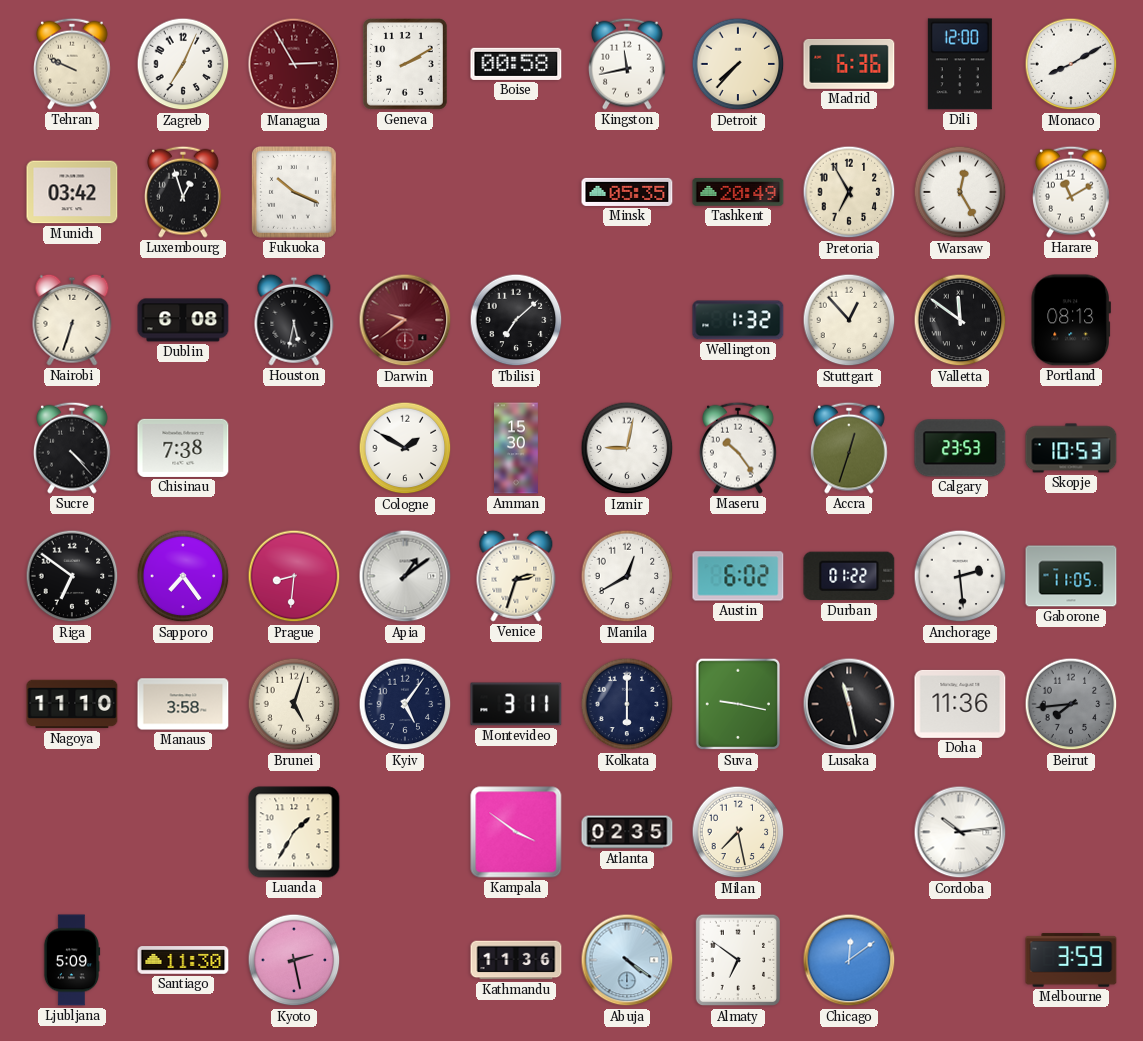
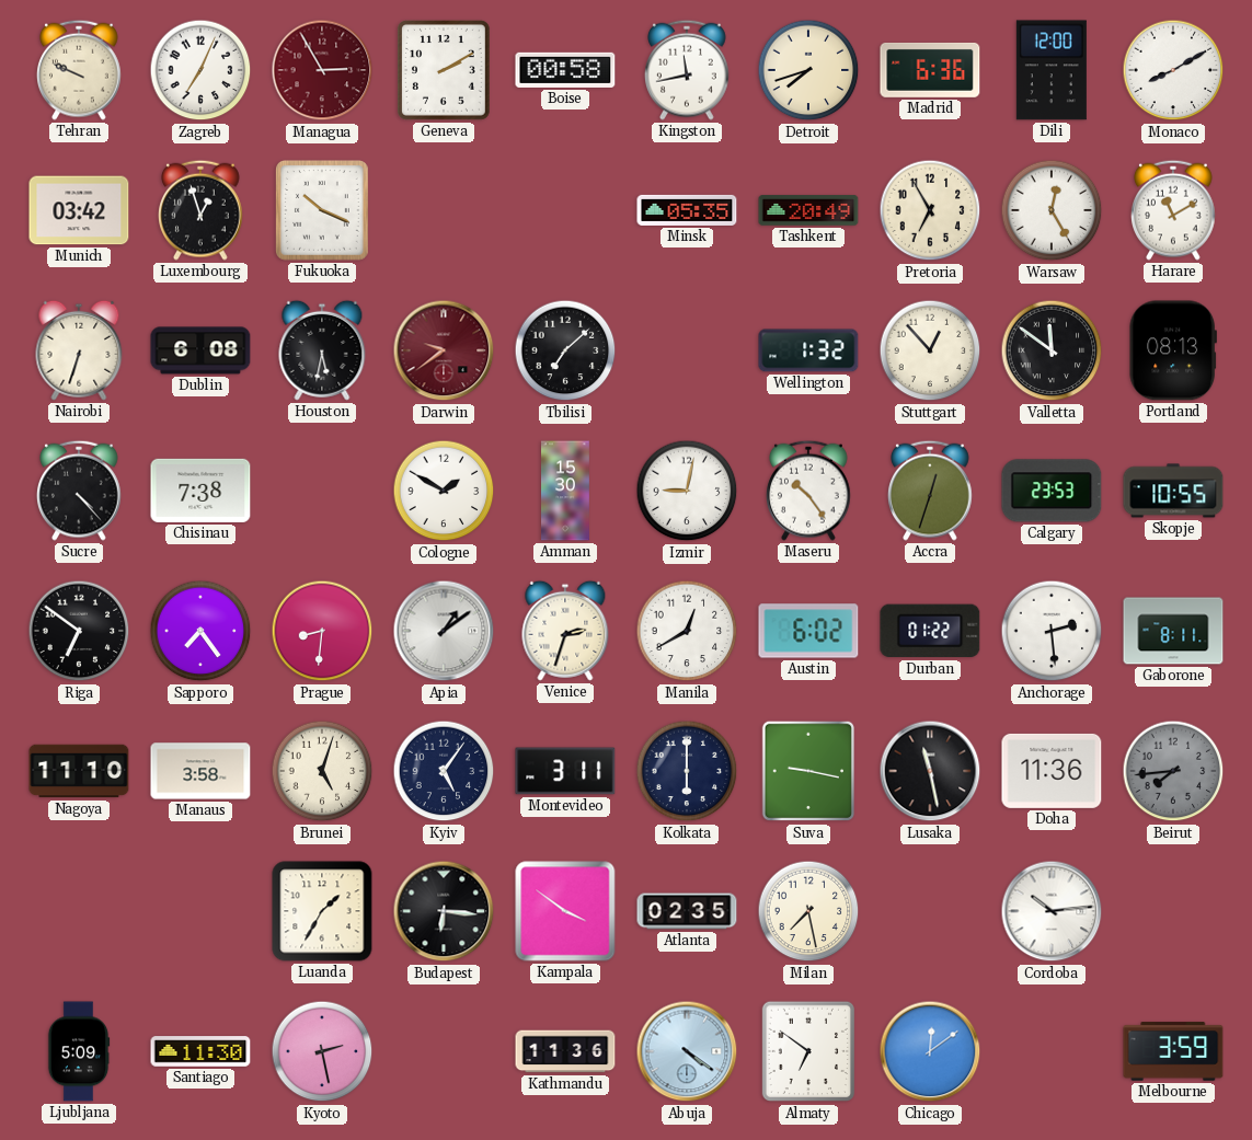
Detroit: 7:37 -> 7:42 (808, 70)
Skopje: 10:53 -> 10:55 (1173, 491)
Gaborone: 11:05 -> 8:11 (1173, 631)
Budapest: none -> 6:16 (444, 911)
